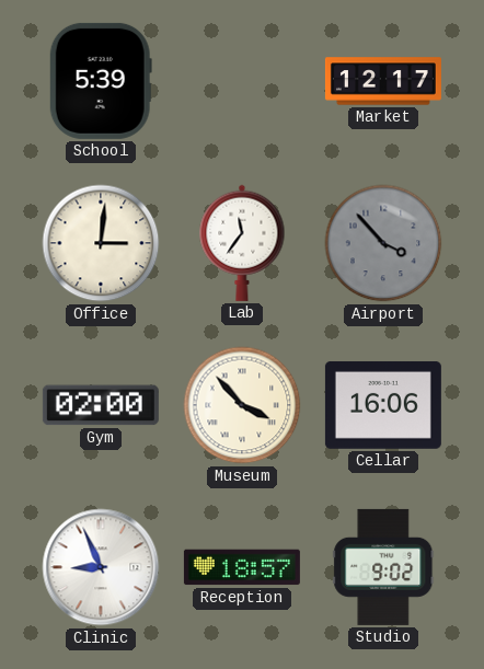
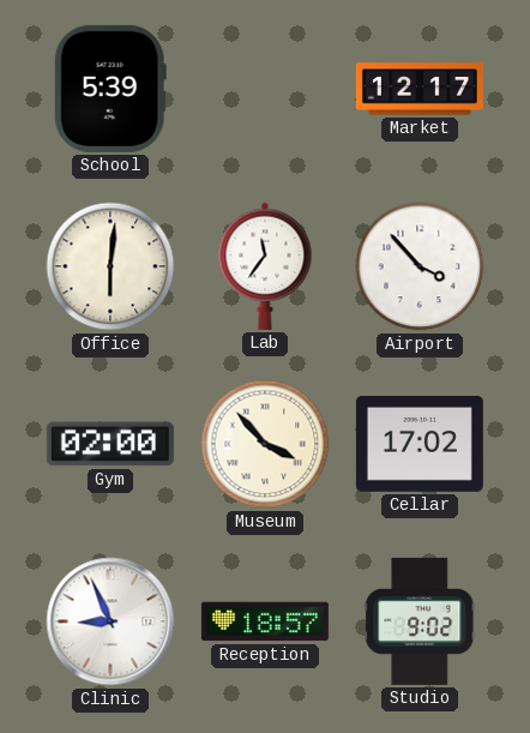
Office: 3:01 -> 6:01 (110, 266)
Airport dial: grey -> white (420, 266)
Cellar: 16:06 -> 17:02 (420, 444)
